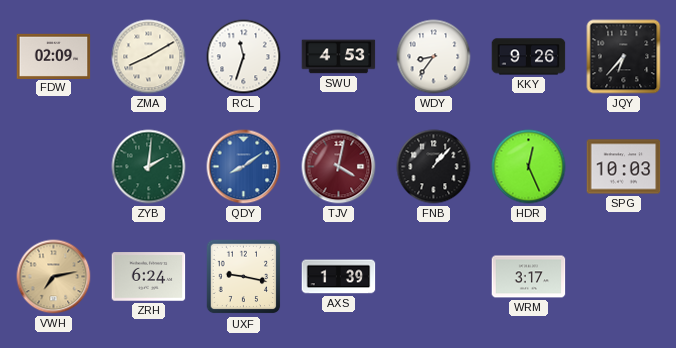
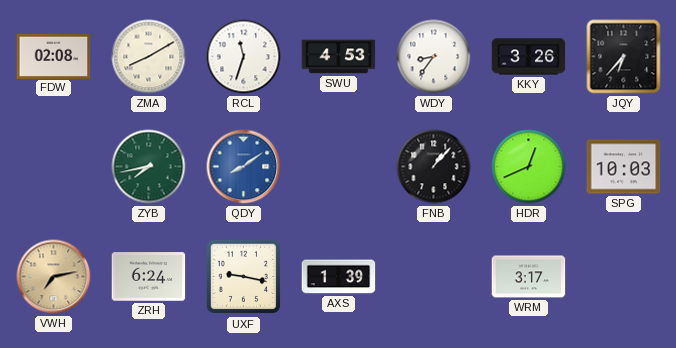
FDW: 02:09 -> 02:08 (54, 56)
KKY: 9:26 -> 3:26 (529, 57)
ZYB: 2:01 -> 7:43 (149, 167)
TJV: 4:02 -> none (339, 167)
HDR: 12:26 -> 12:41 (529, 167)
